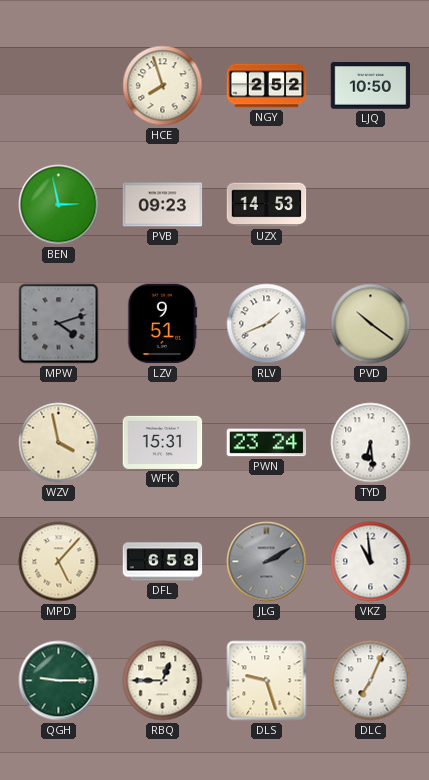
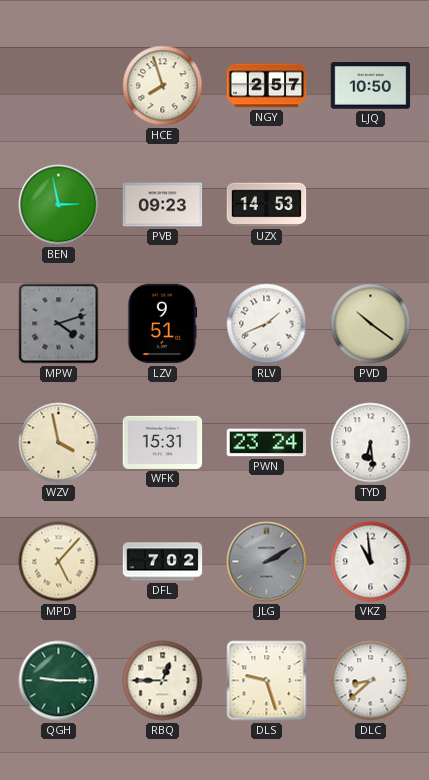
NGY: 2:52 -> 2:57 (267, 86)
DFL: 6:58 -> 7:02 (163, 562)
DLC: 7:04 -> 8:38 (371, 681)
